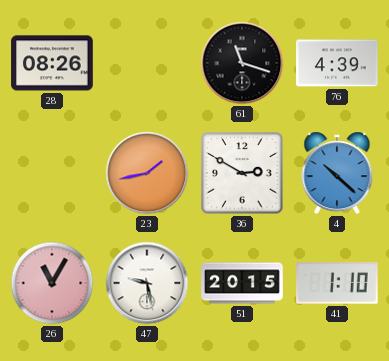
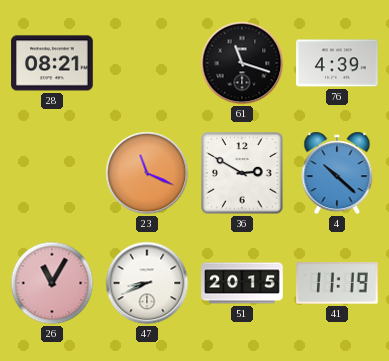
28: 08:26 -> 08:21 (52, 63)
23: 1:43 -> 11:19 (147, 173)
47: 9:28 -> 8:41 (147, 283)
41: 1:10 -> 11:19 (337, 283)
